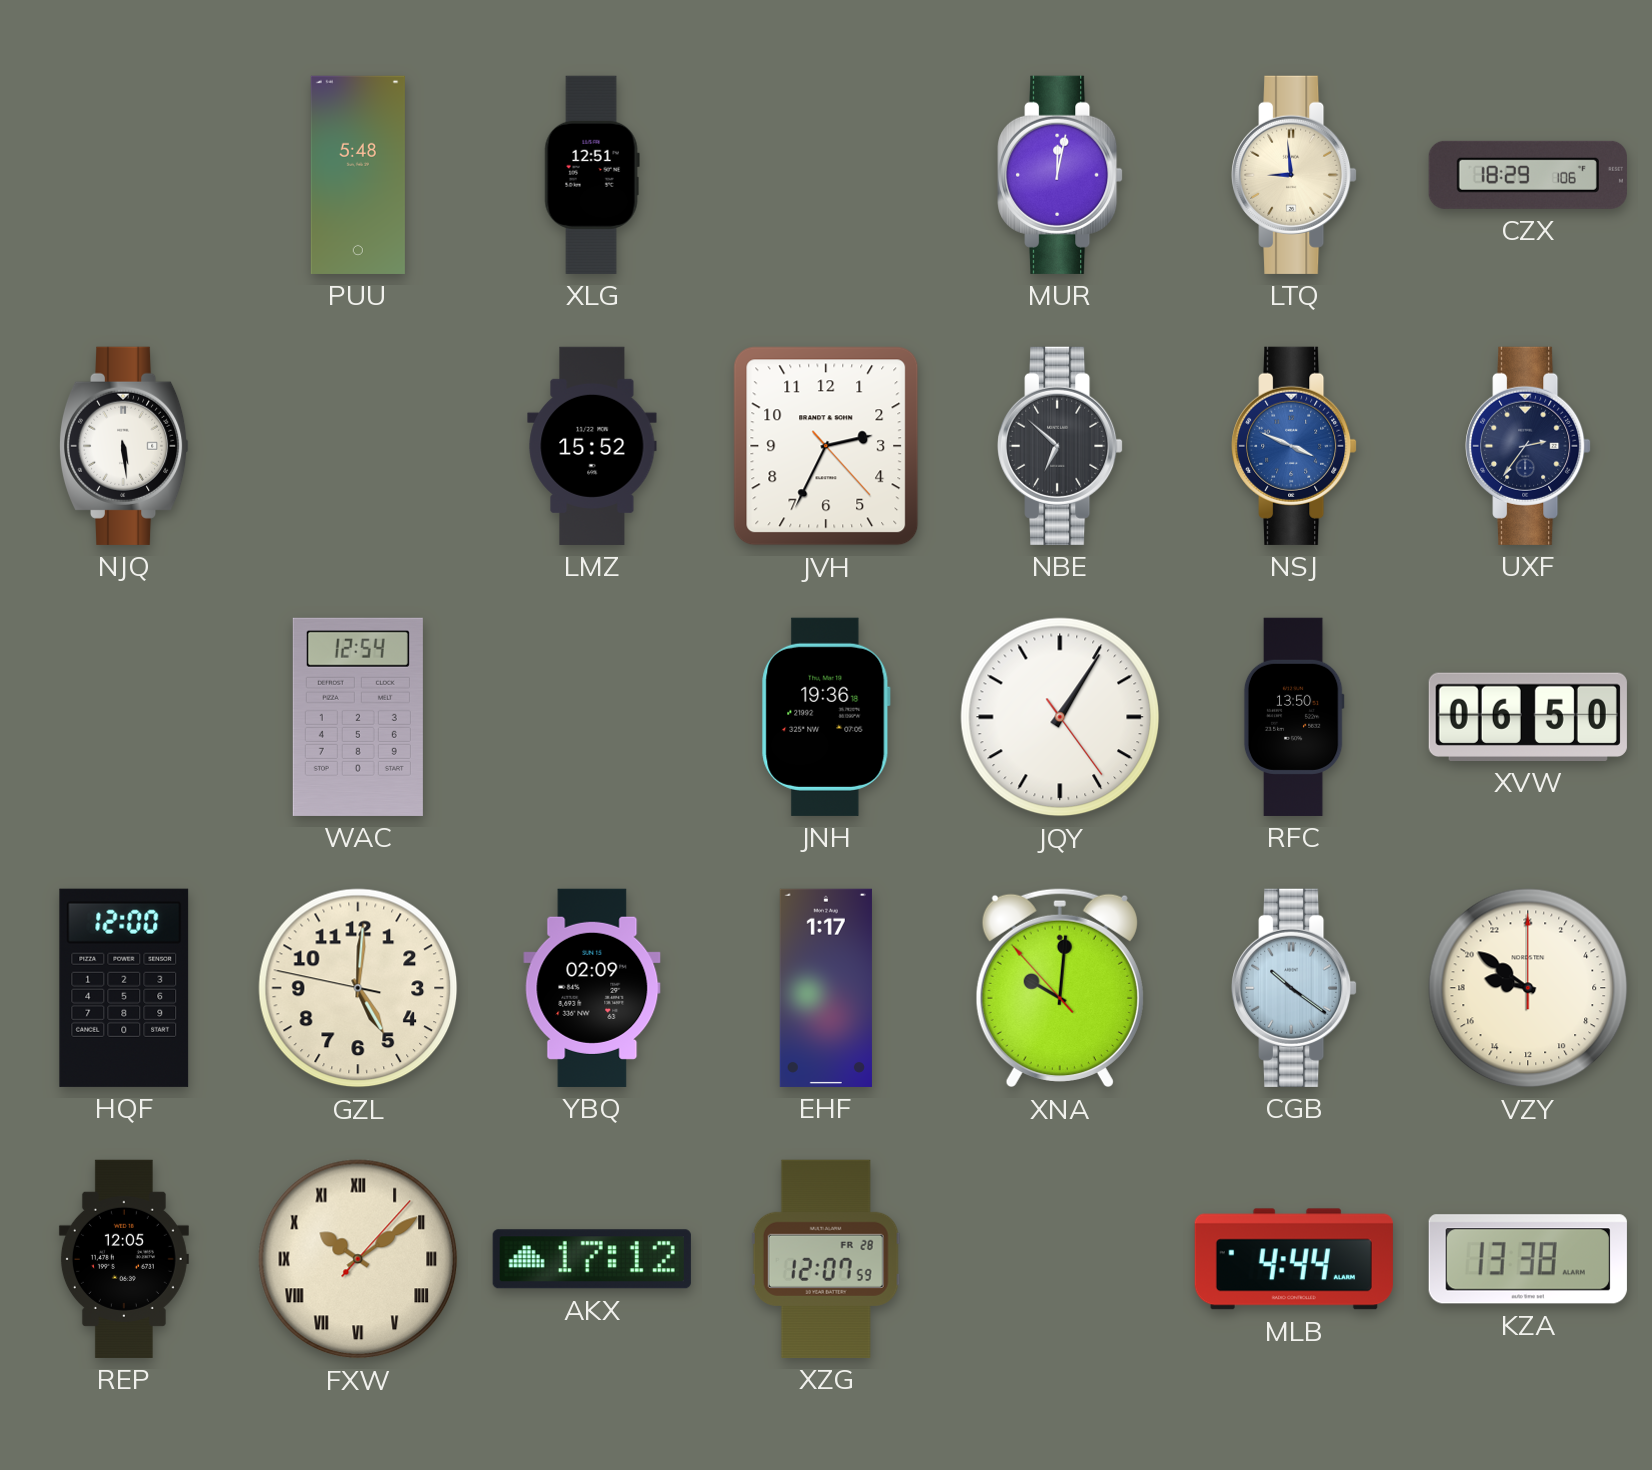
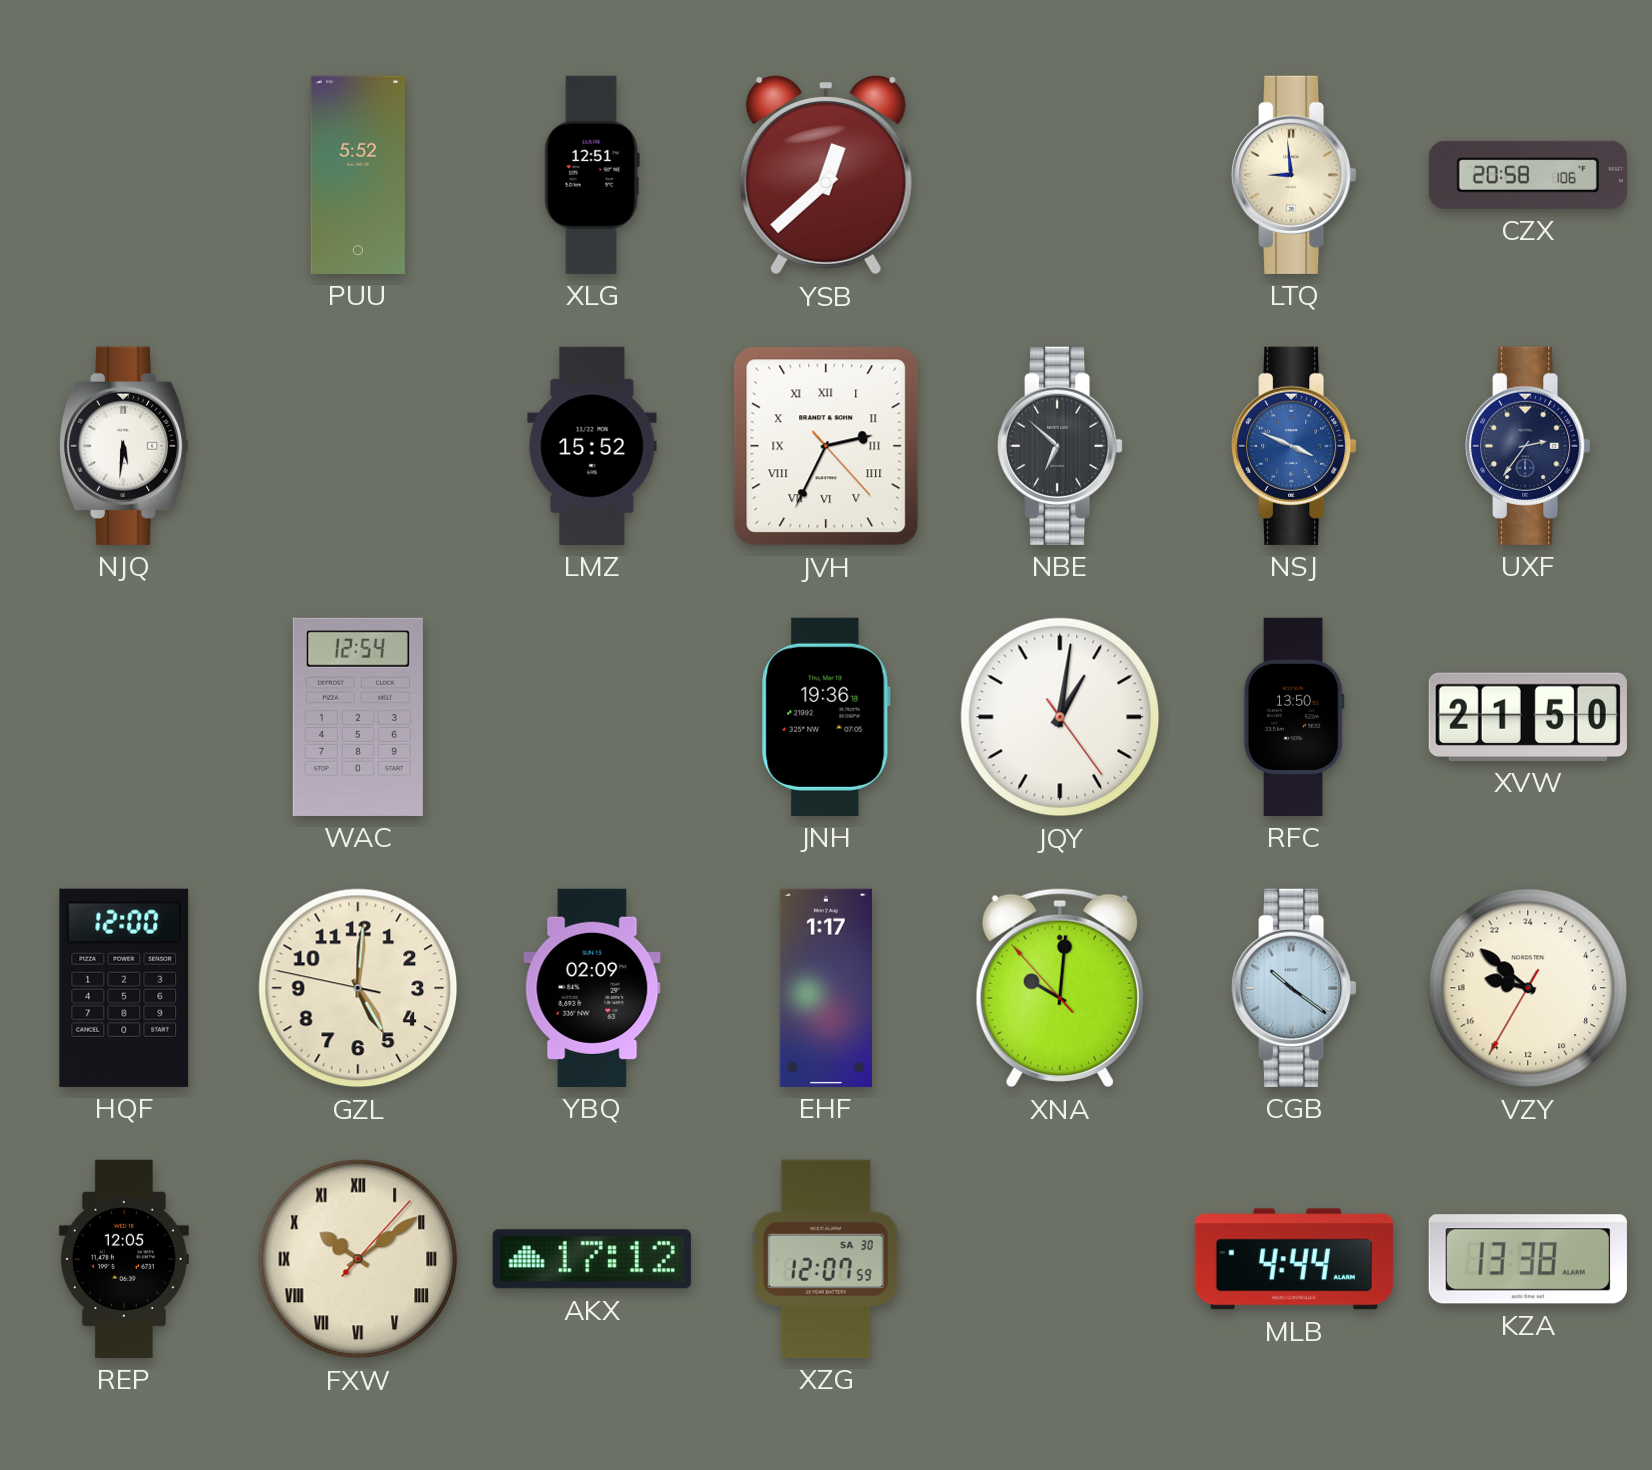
PUU: 5:48 -> 5:52 (358, 175)
YSB: none -> 12:38 (826, 175)
MUR: 12:02 -> none (1060, 175)
CZX: 18:29 -> 20:58 (1528, 175)
NJQ: 5:29 -> 5:31 (124, 446)
JVH numerals: Arabic -> Roman (826, 446)
JQY: 1:05 -> 1:01 (1060, 717)
XVW: 06:50 -> 21:50 (1528, 717)
VZY: 18:51:00 -> 18:51:35 (1528, 988)
XZG date: FR 28 -> SA 30 (826, 1259)
